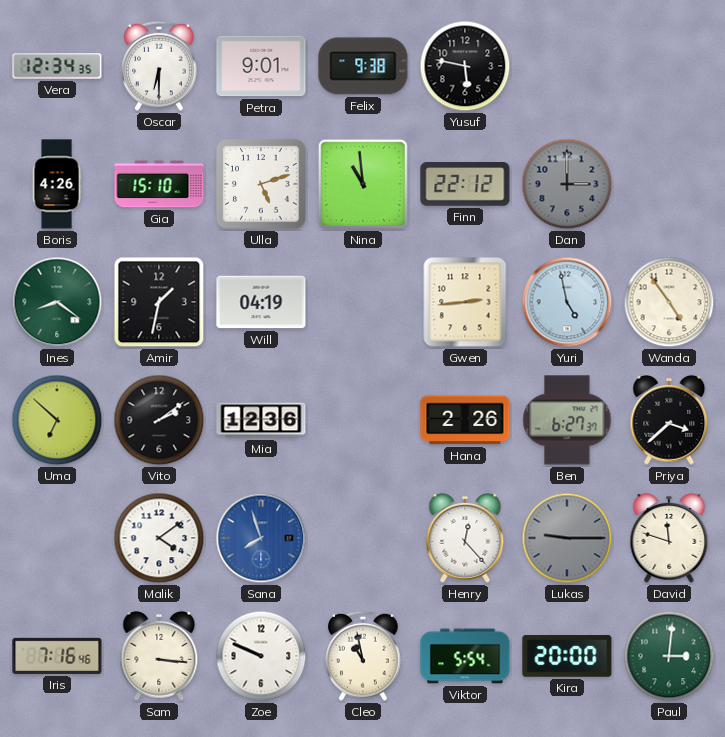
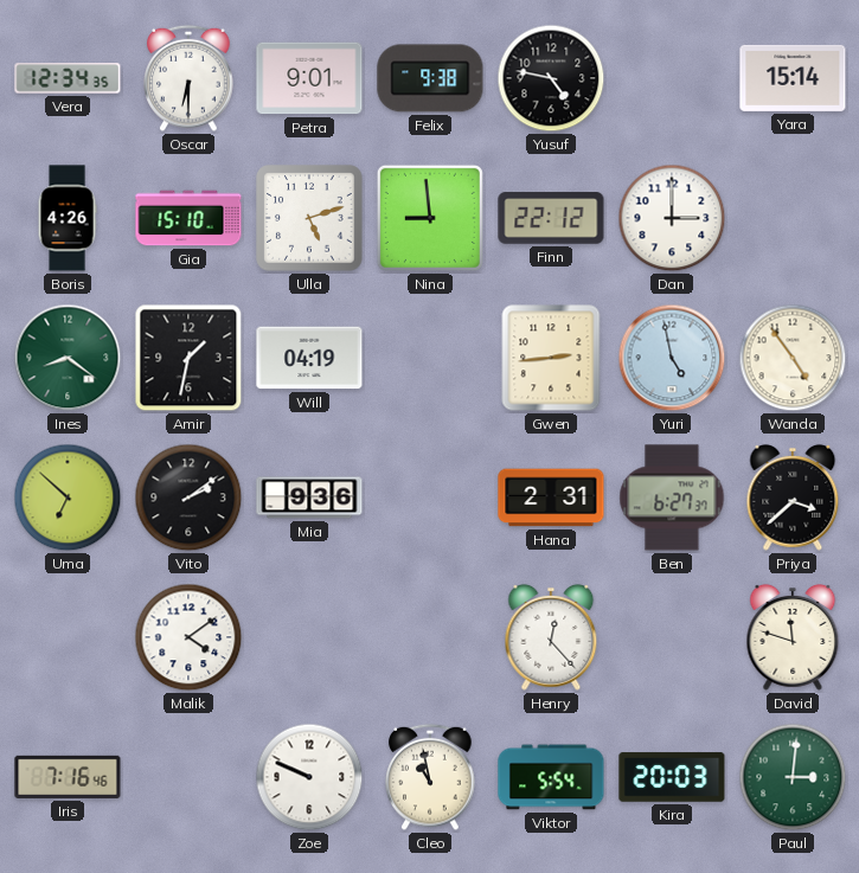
Yusuf: 5:47 -> 4:47 (551, 78)
Yara: none -> 15:14 (793, 78)
Nina: 10:59 -> 8:59 (430, 218)
Dan dial: grey -> white (672, 218)
Mia: 12:36 -> 9:36 (309, 498)
Hana: 2:26 -> 2:31 (551, 498)
Sana: 7:57 -> none (261, 538)
Lukas: 9:15 -> none (567, 538)
Sam: 3:16 -> none (159, 656)
Kira: 20:00 -> 20:03 (672, 777)
